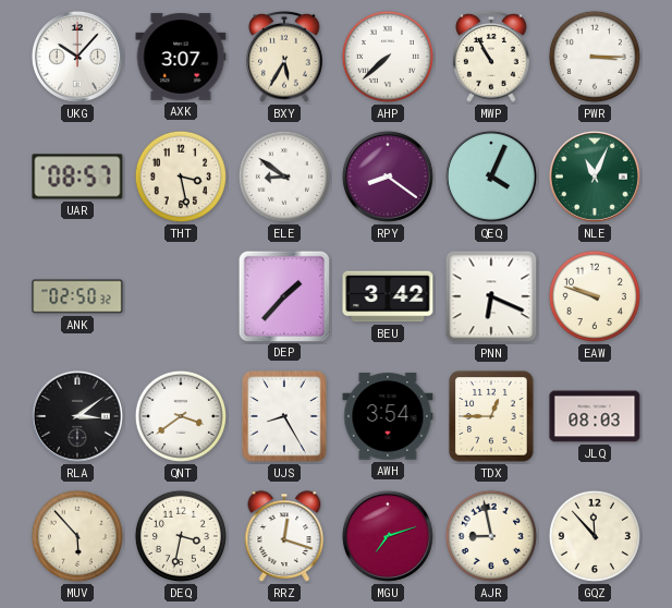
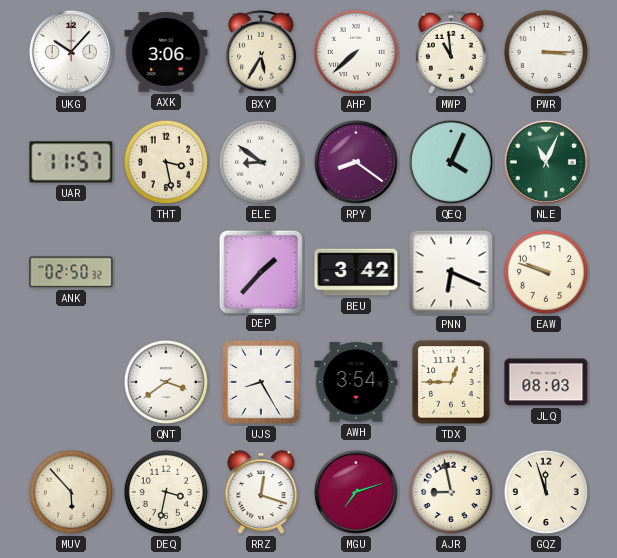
AXK: 3:07 -> 3:06 (166, 52)
MWP: 10:55 -> 10:59 (451, 52)
UAR: 08:57 -> 11:57 (71, 162)
RLA: 3:09 -> none (77, 416)
GQZ: 11:53 -> 11:57 (546, 492)
